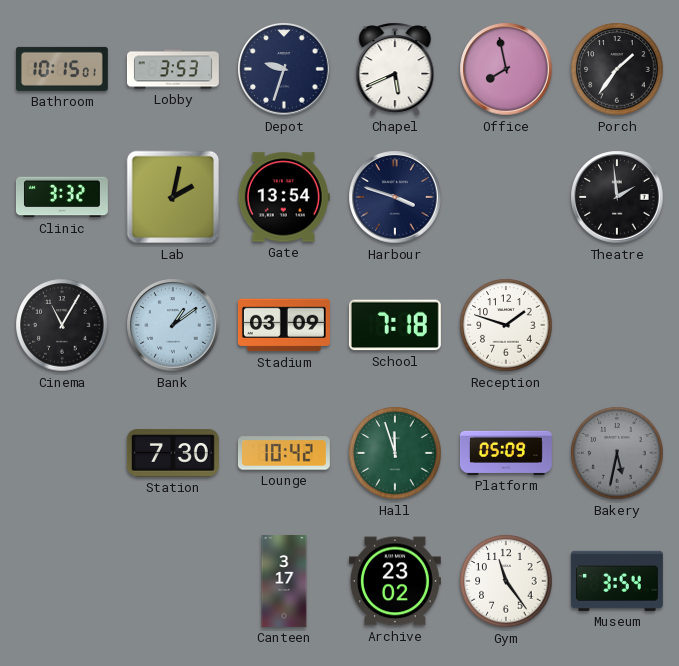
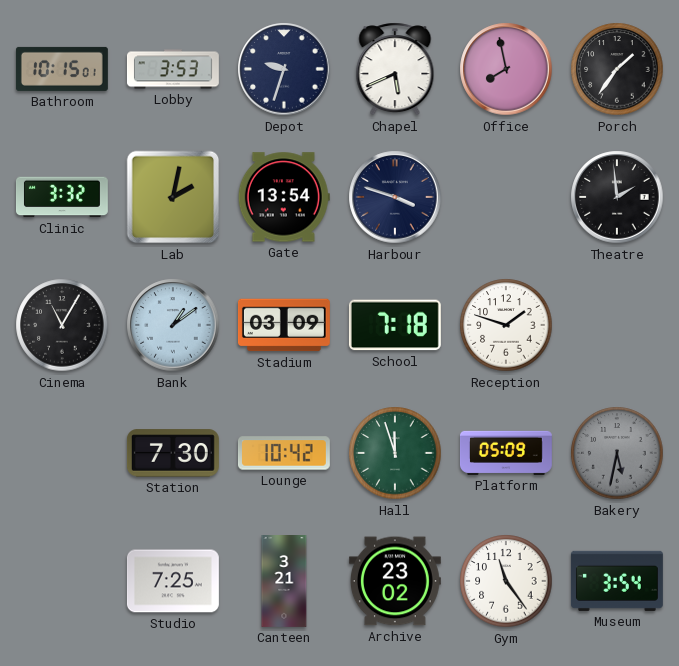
Studio: none -> 7:25 (173, 581)
Canteen: 3:17 -> 3:21 (284, 582)
